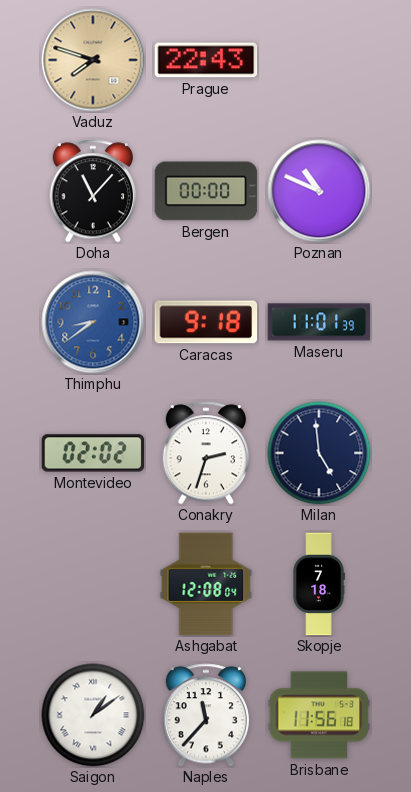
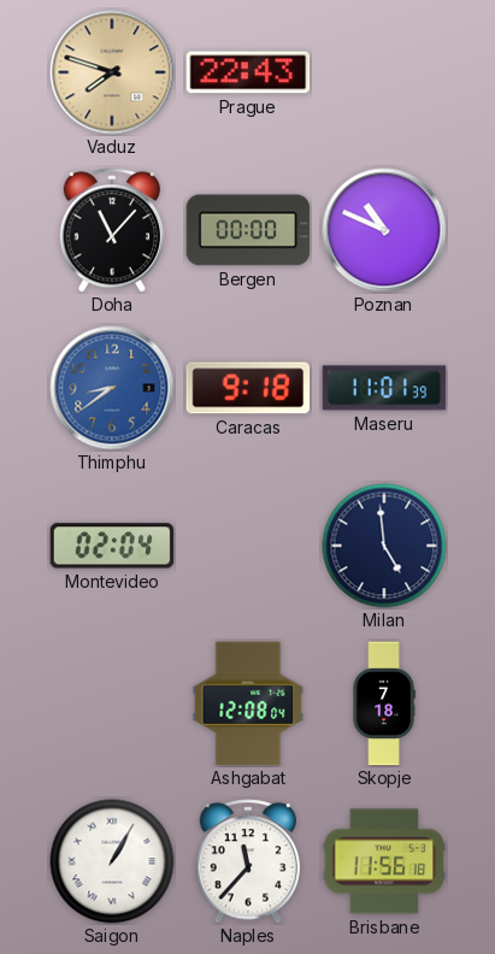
Montevideo: 02:02 -> 02:04 (112, 546)
Conakry: 2:33 -> none (206, 453)
Saigon: 1:09 -> 1:05 (112, 861)
